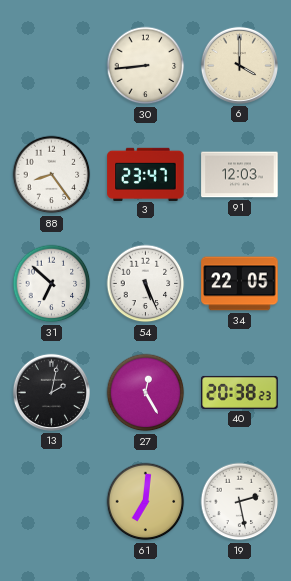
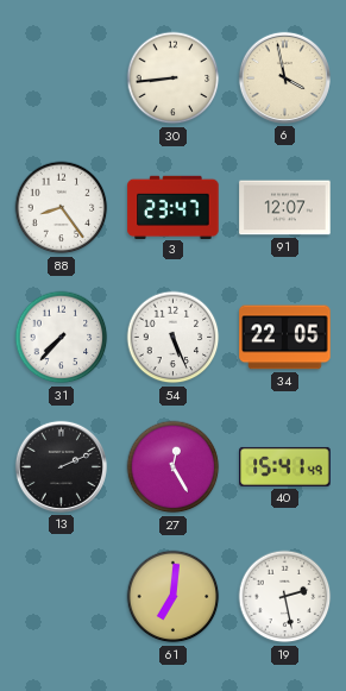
6: 4:00 -> 3:58 (284, 77)
91: 12:03 -> 12:07 (285, 208)
31: 6:52 -> 7:37 (62, 338)
13: 2:02 -> 2:11 (61, 466)
40: 20:38 -> 15:41 (285, 466)
